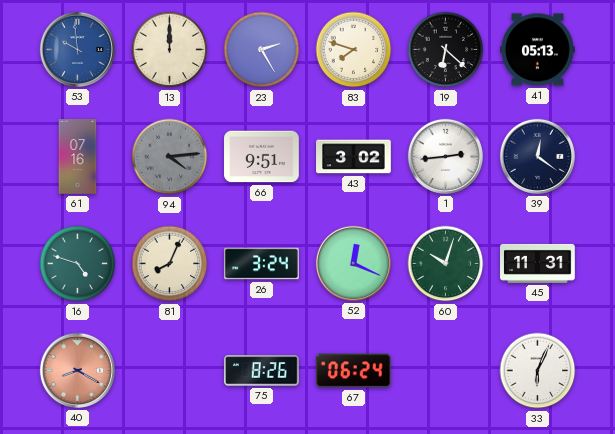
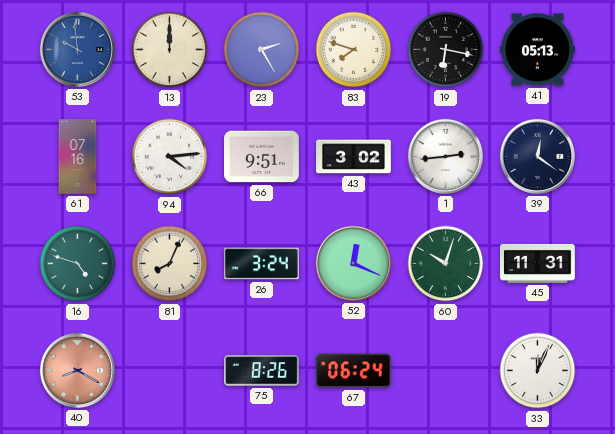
19: 6:22 -> 6:17 (446, 50)
94 dial: grey -> white (170, 157)
33: 6:04 -> 12:04 (538, 371)
